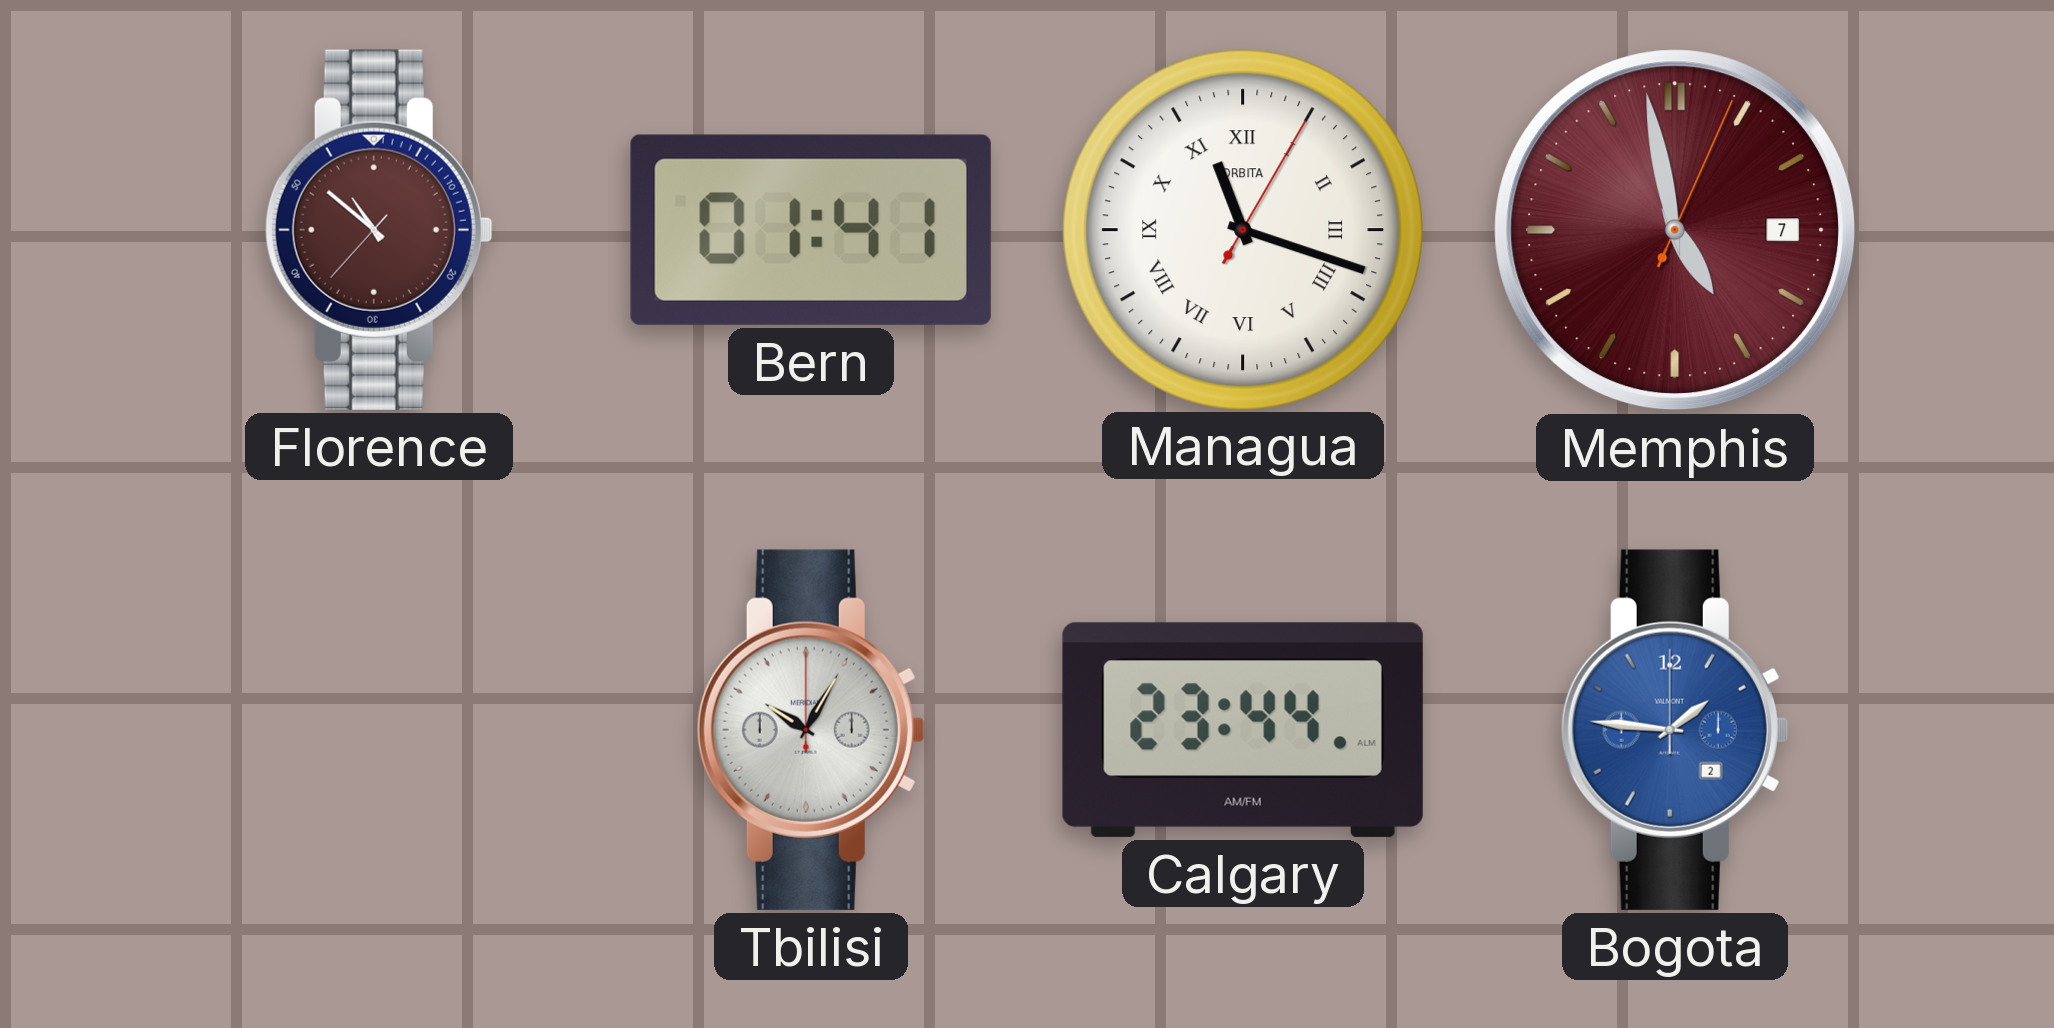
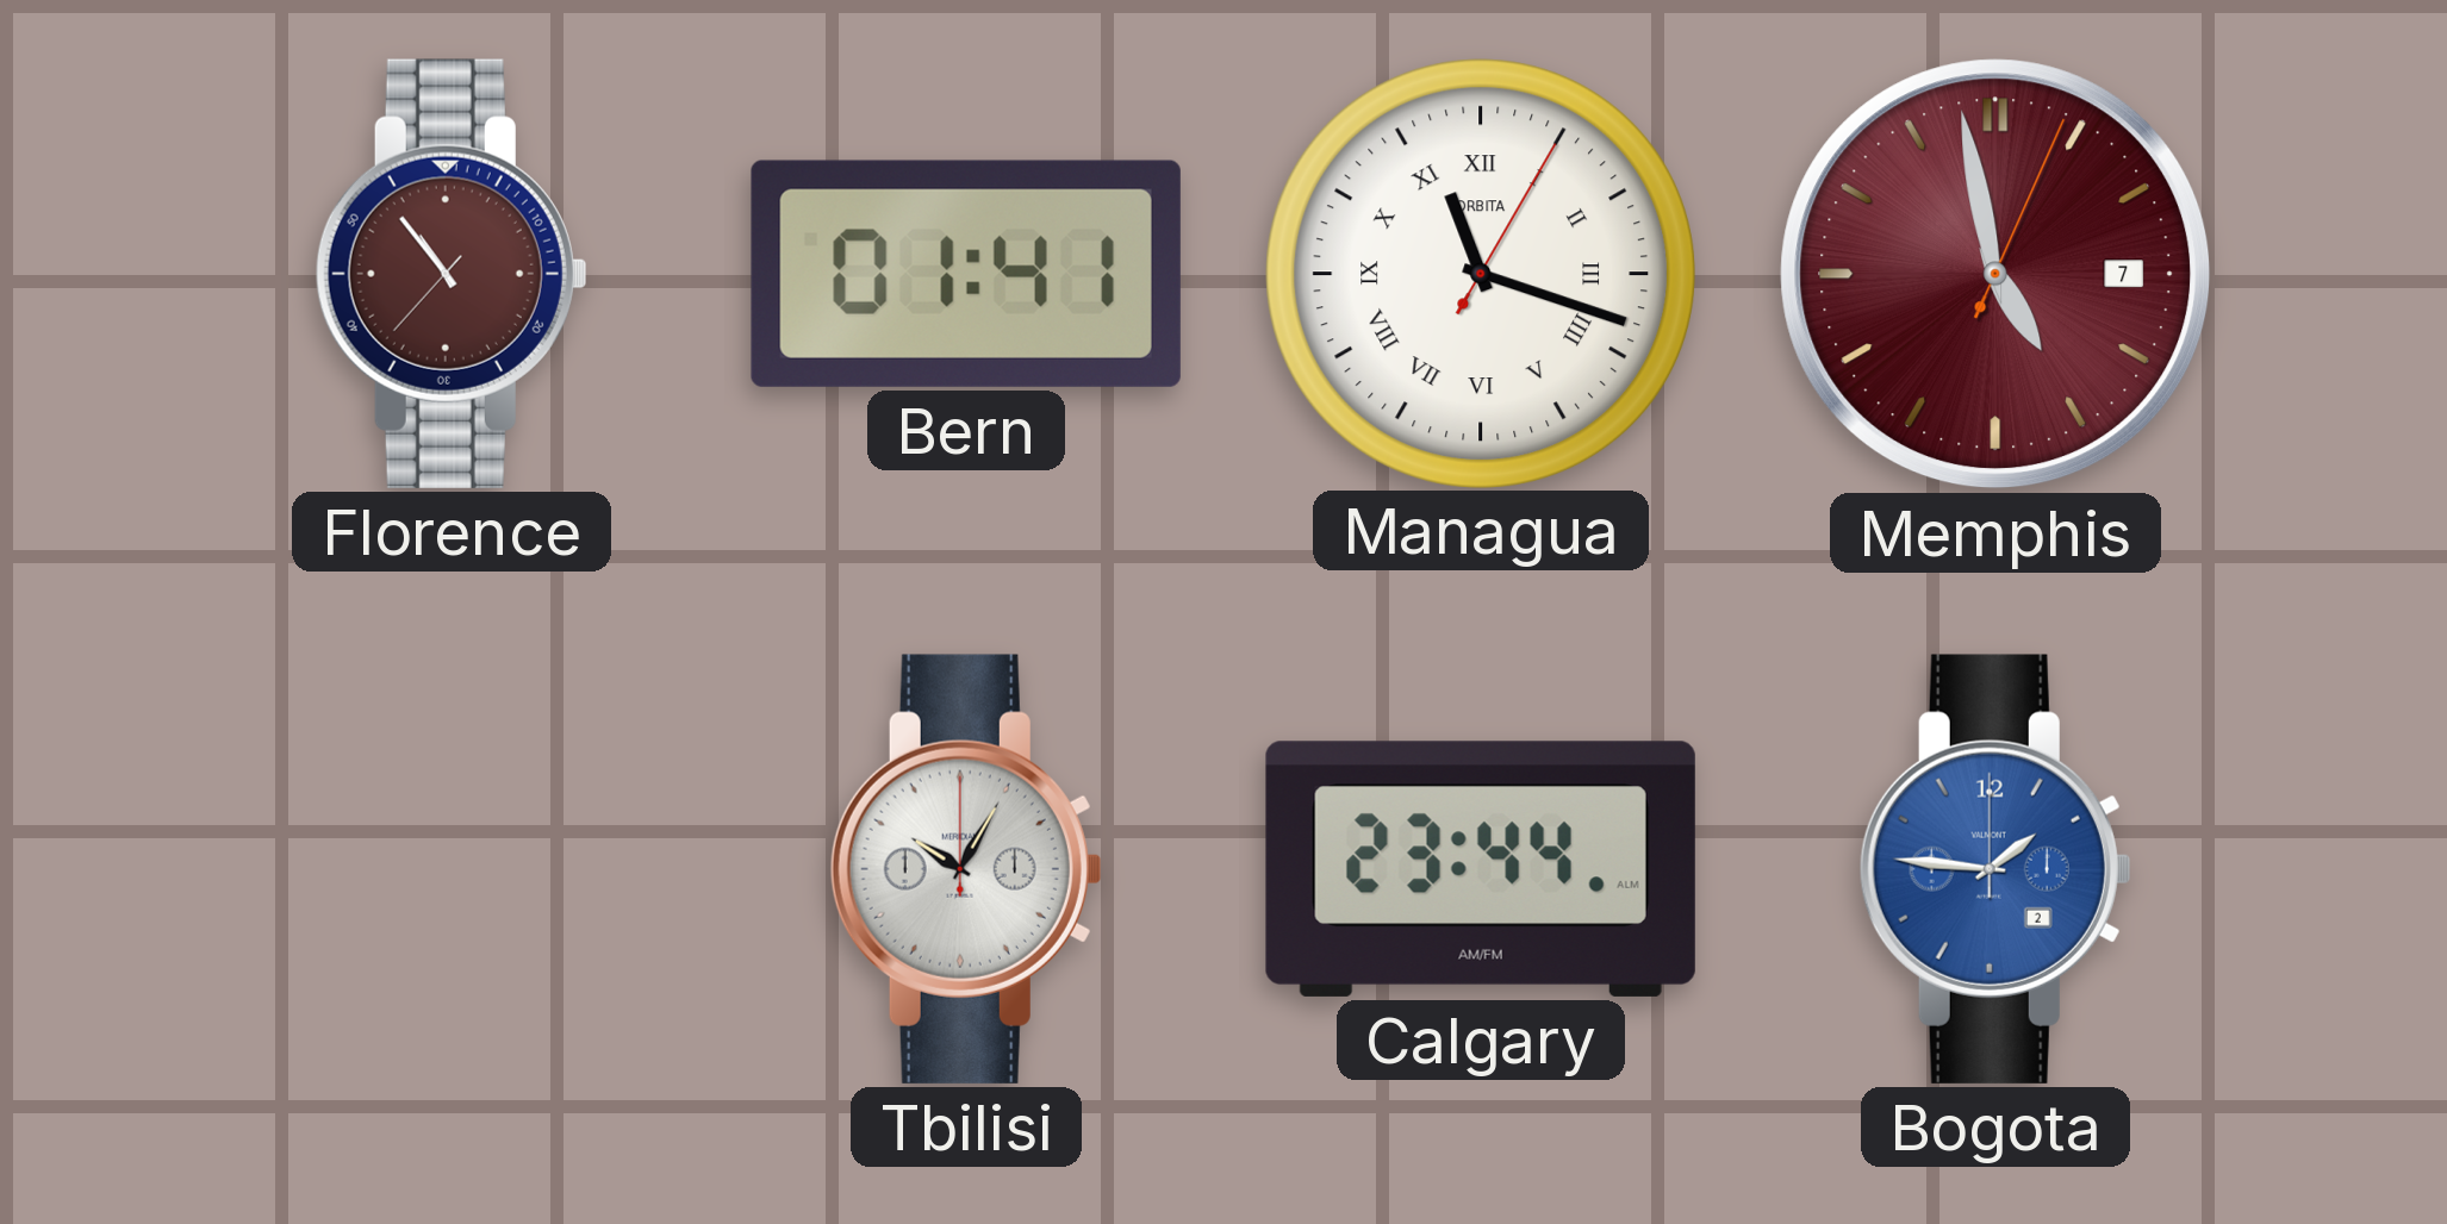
Florence: 10:51 -> 10:53 (452, 274)
